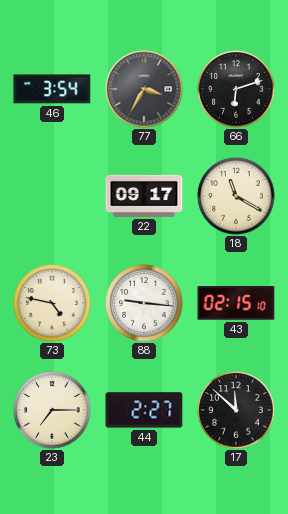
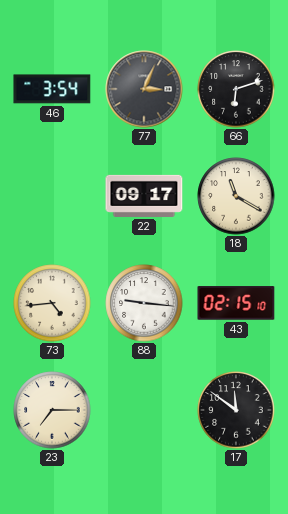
77: 3:35 -> 3:04 (144, 89)
73: 4:47 -> 4:44 (52, 303)
44: 2:27 -> none (144, 410)
17: 11:52 -> 11:51 (236, 410)
